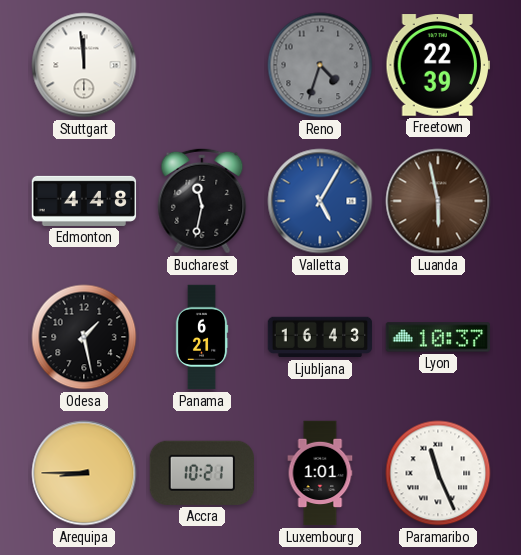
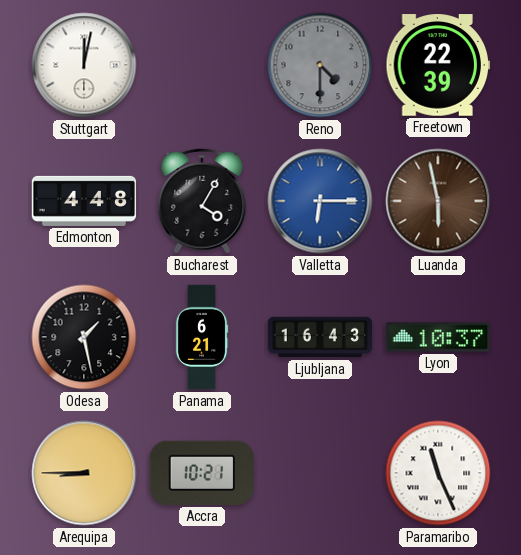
Stuttgart: 11:59 -> 12:02 (84, 65)
Reno: 4:33 -> 4:30 (320, 65)
Bucharest: 11:32 -> 4:05 (202, 201)
Valletta: 5:05 -> 6:15 (320, 201)
Luxembourg: 1:01 -> none (320, 473)
